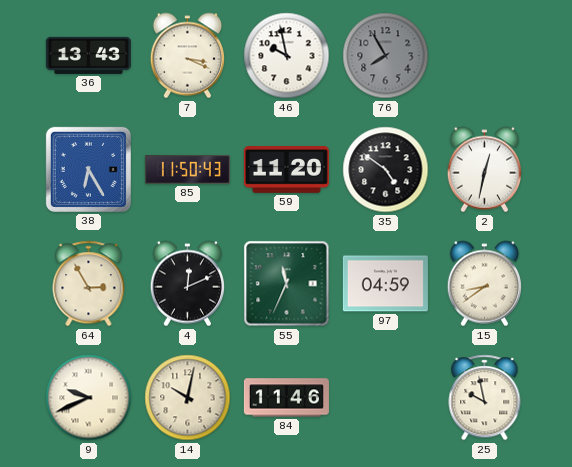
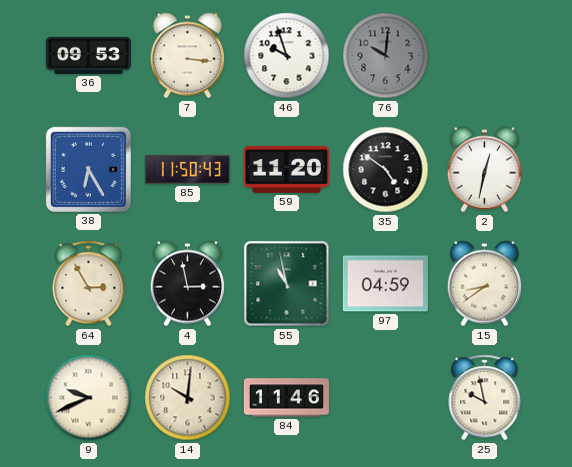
36: 13:43 -> 09:53 (88, 55)
7: 3:19 -> 3:16 (187, 56)
46: 9:58 -> 9:57 (287, 56)
76: 7:55 -> 10:01 (386, 56)
4: 12:11 -> 2:58 (187, 284)
55: 11:34 -> 10:58 (287, 284)
14: 10:02 -> 10:01 (188, 398)
